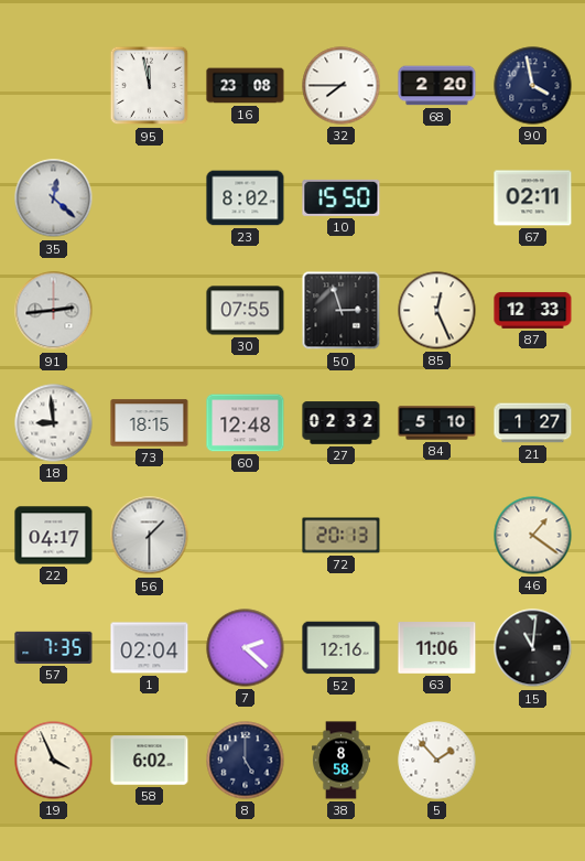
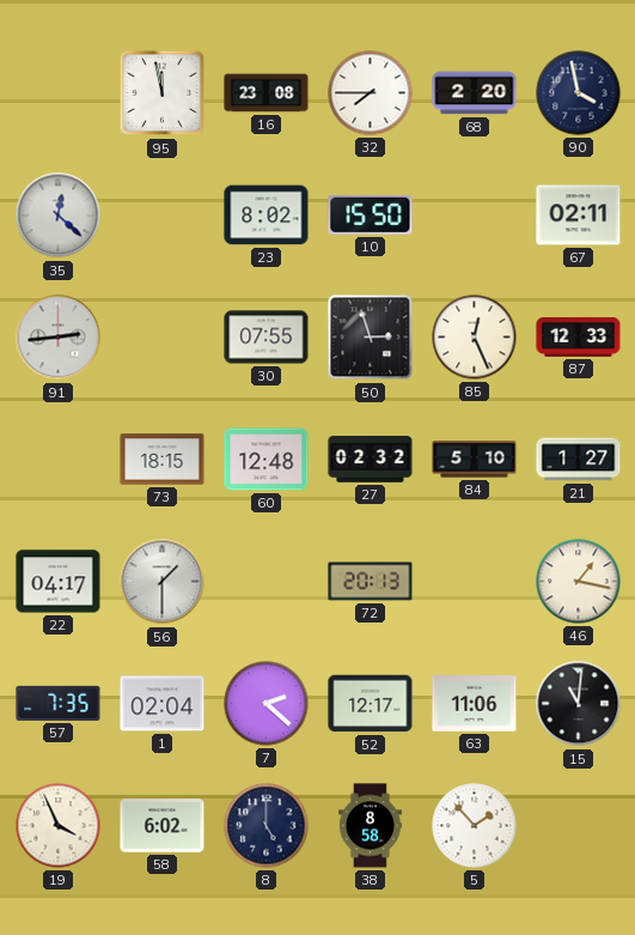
18: 8:59 -> none (54, 423)
46: 1:21 -> 1:17 (579, 582)
52: 12:16 -> 12:17 (371, 704)
